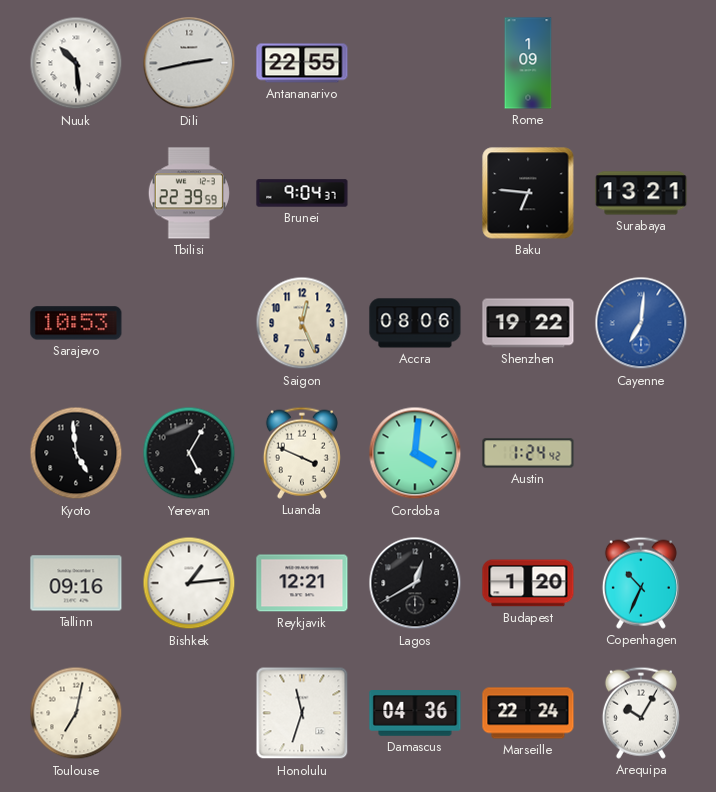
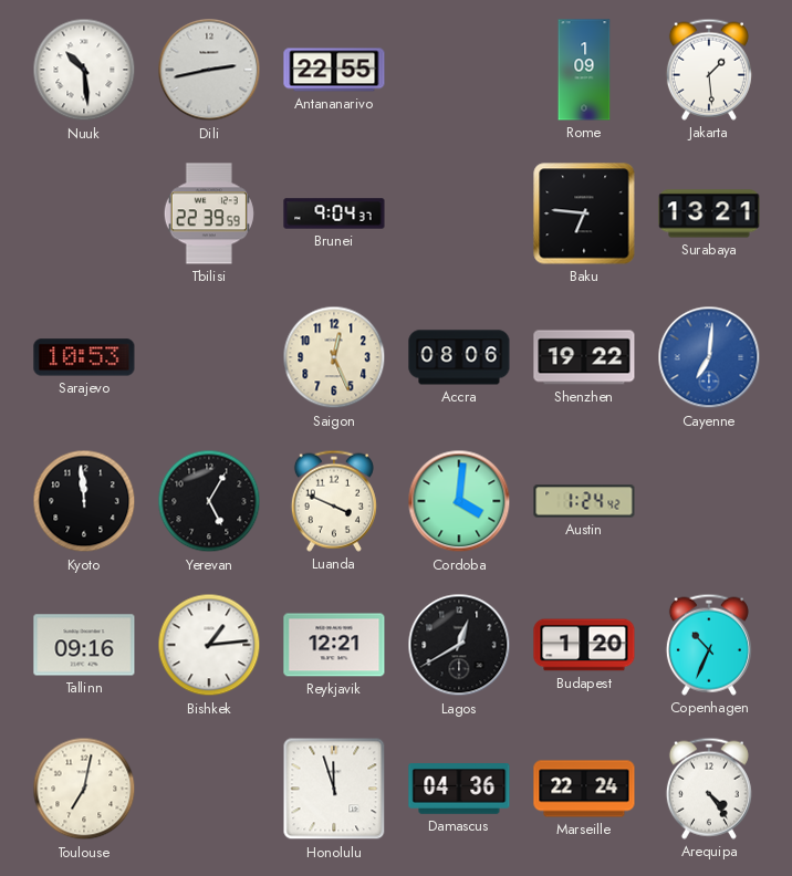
Jakarta: none -> 1:29 (709, 70)
Kyoto: 4:59 -> 11:59 (84, 501)
Honolulu: 11:33 -> 11:57 (334, 789)
Arequipa: 10:05 -> 4:24 (709, 789)
